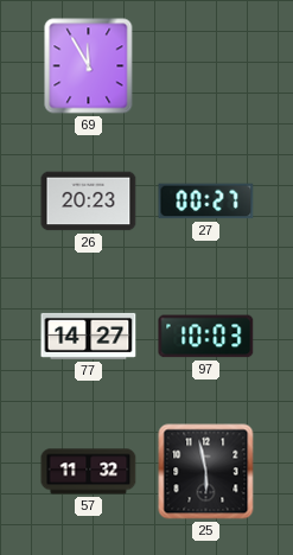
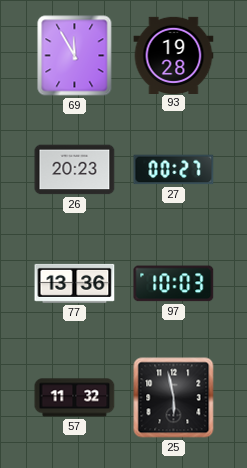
93: none -> 19:28 (174, 55)
77: 14:27 -> 13:36 (75, 283)
